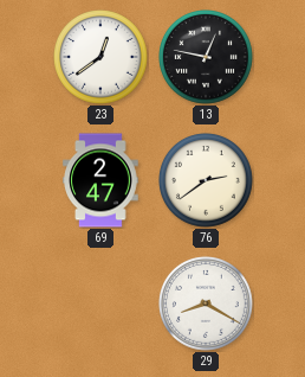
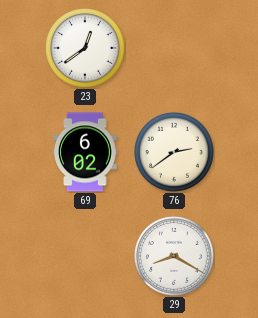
13: 12:47 -> none (207, 58)
69: 2:47 -> 6:02 (85, 152)
